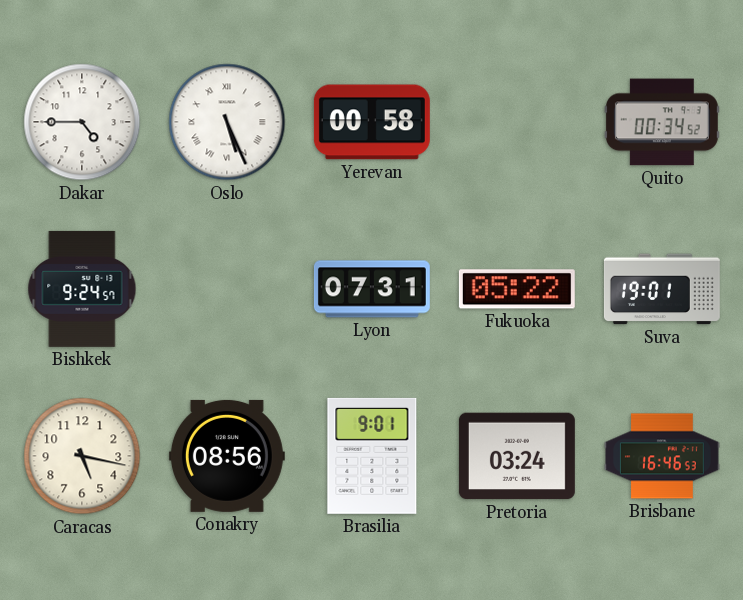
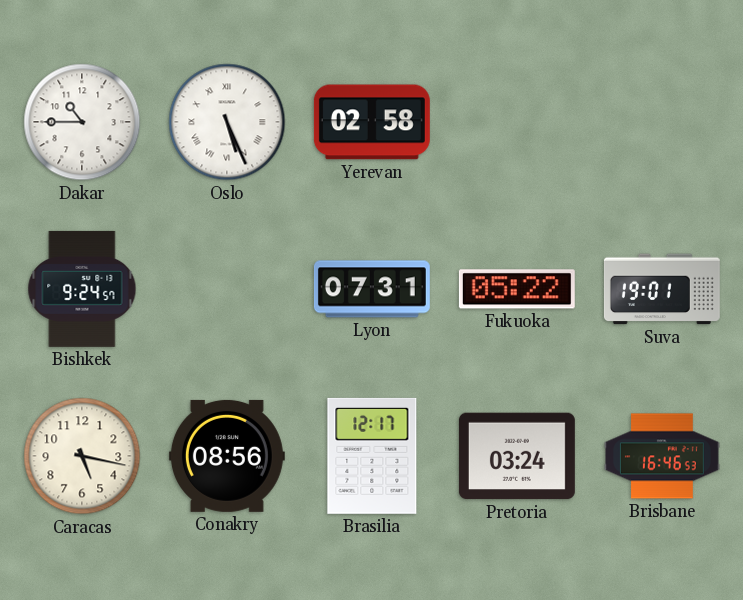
Dakar: 4:45 -> 10:45 (82, 122)
Yerevan: 00:58 -> 02:58 (372, 122)
Quito: 00:34 -> none (662, 122)
Brasilia: 9:01 -> 12:17 (372, 456)
